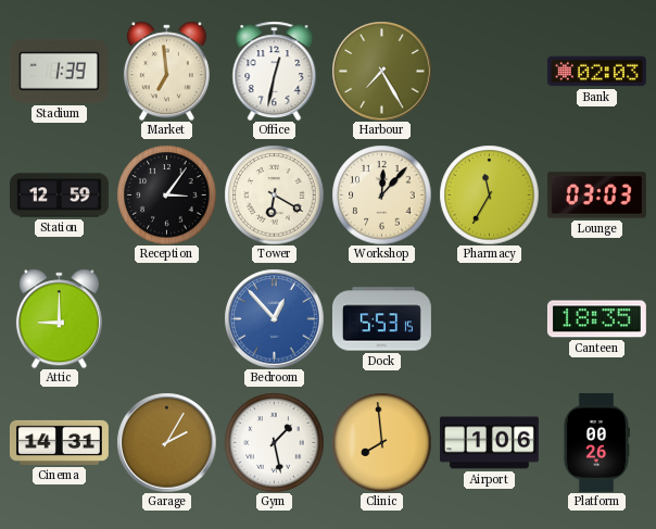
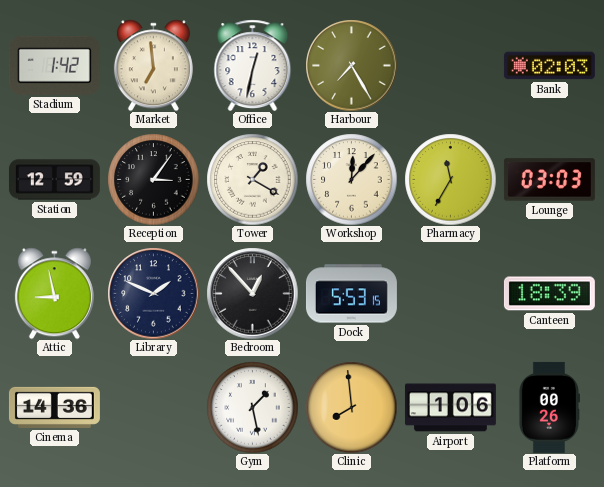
Stadium: 1:39 -> 1:42 (54, 65)
Tower: 6:20 -> 1:20 (252, 179)
Attic: 9:00 -> 8:58 (54, 293)
Library: none -> 1:49 (153, 293)
Bedroom dial: blue -> black (252, 293)
Canteen: 18:35 -> 18:39 (549, 294)
Cinema: 14:31 -> 14:36 (54, 407)
Garage: 2:05 -> none (166, 442)
